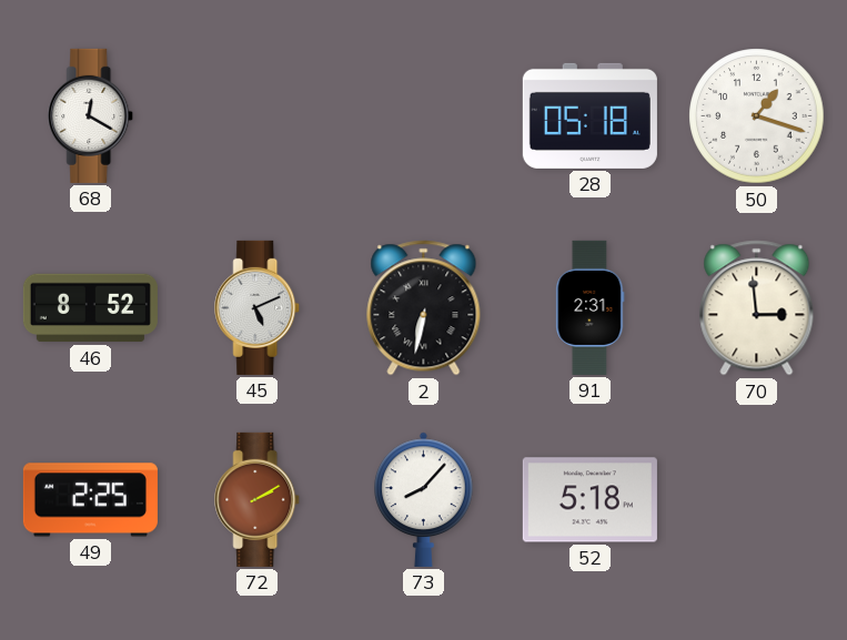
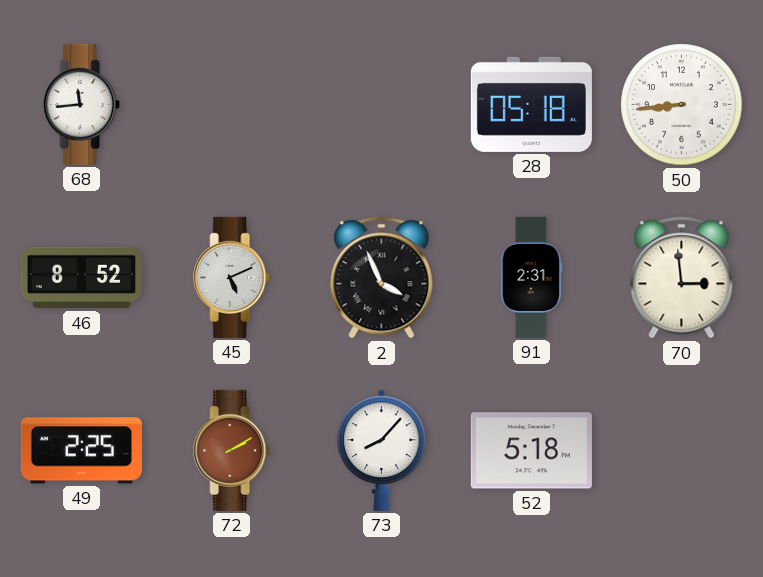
68: 12:20 -> 11:44 (82, 104)
50: 1:18 -> 8:44 (682, 105)
2: 6:32 -> 3:56 (382, 278)
